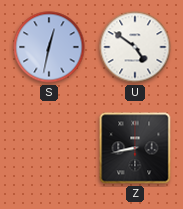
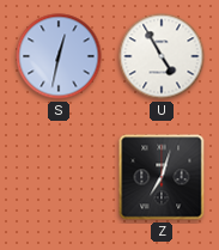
U: 4:51 -> 4:55 (162, 56)
Z: 8:43 -> 7:03 (162, 177)
